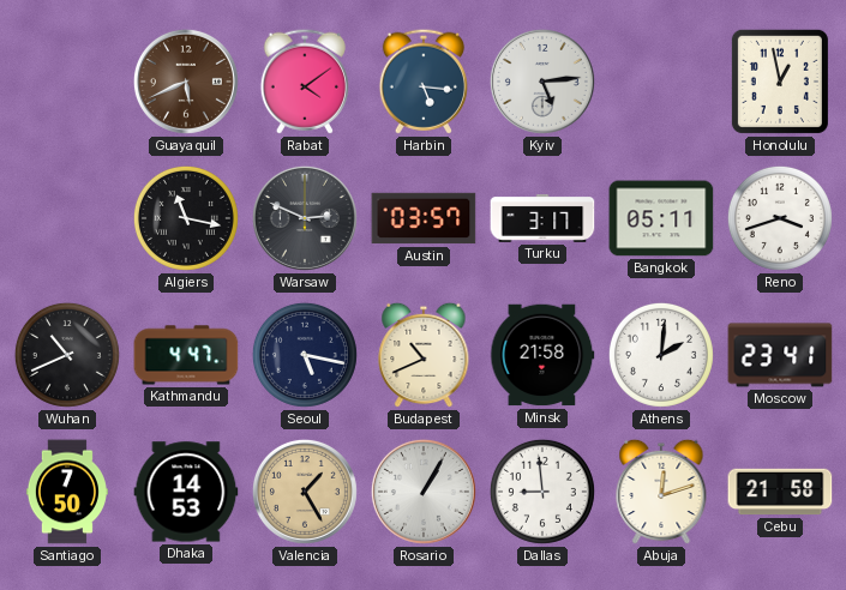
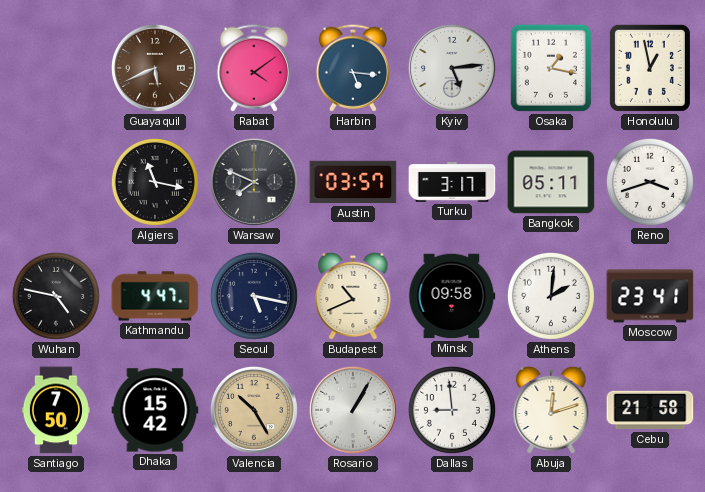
Osaka: none -> 1:17 (551, 68)
Warsaw: 2:49 -> 7:49 (254, 182)
Wuhan: 10:41 -> 4:47 (56, 296)
Minsk: 21:58 -> 09:58 (452, 296)
Dhaka: 14:53 -> 15:42 (155, 410)
Valencia: 1:25 -> 10:25 (254, 410)
